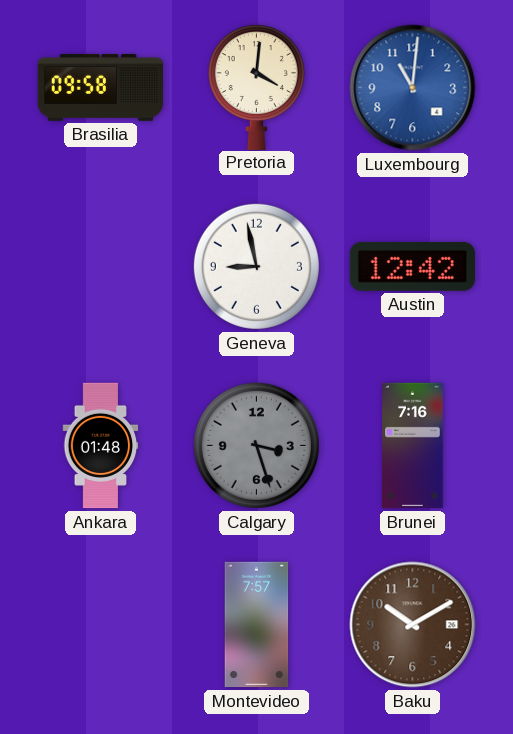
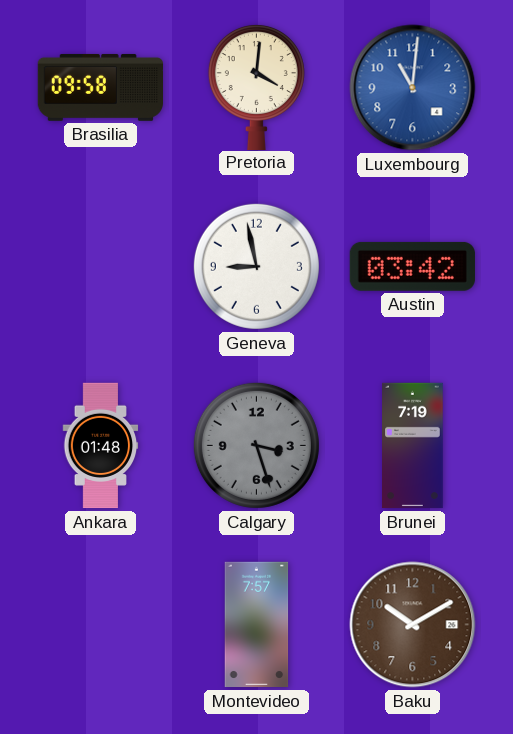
Austin: 12:42 -> 03:42 (412, 266)
Brunei: 7:16 -> 7:19 (413, 446)
